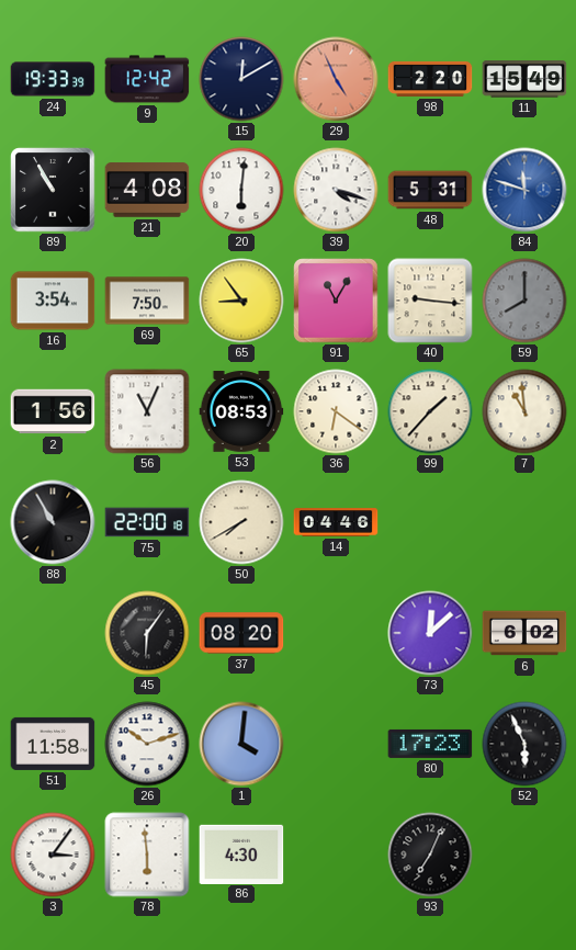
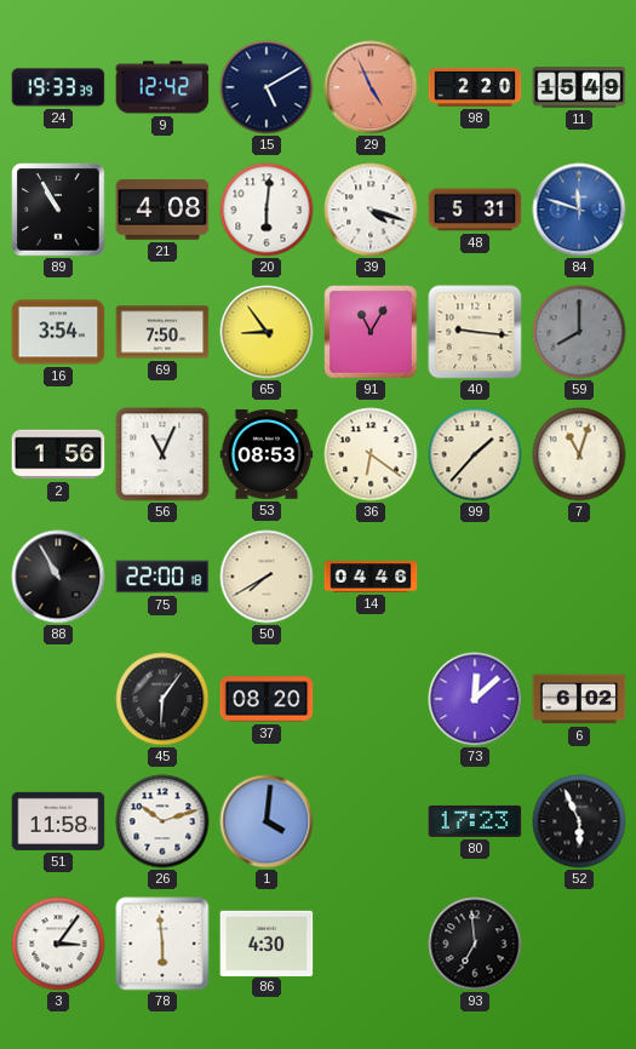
15: 12:10 -> 5:10 (267, 87)
7: 10:59 -> 11:03 (579, 454)
93: 7:04 -> 6:59 (475, 944)
